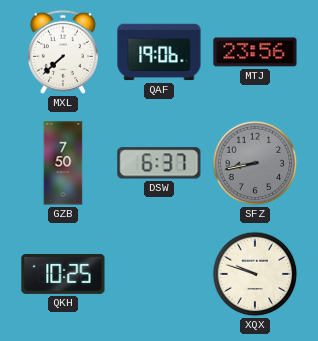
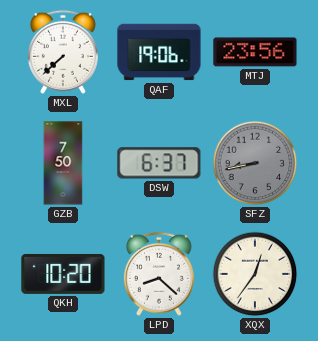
QKH: 10:25 -> 10:20 (63, 274)
LPD: none -> 8:22 (159, 274)
XQX: 9:48 -> 12:36 (255, 274)
